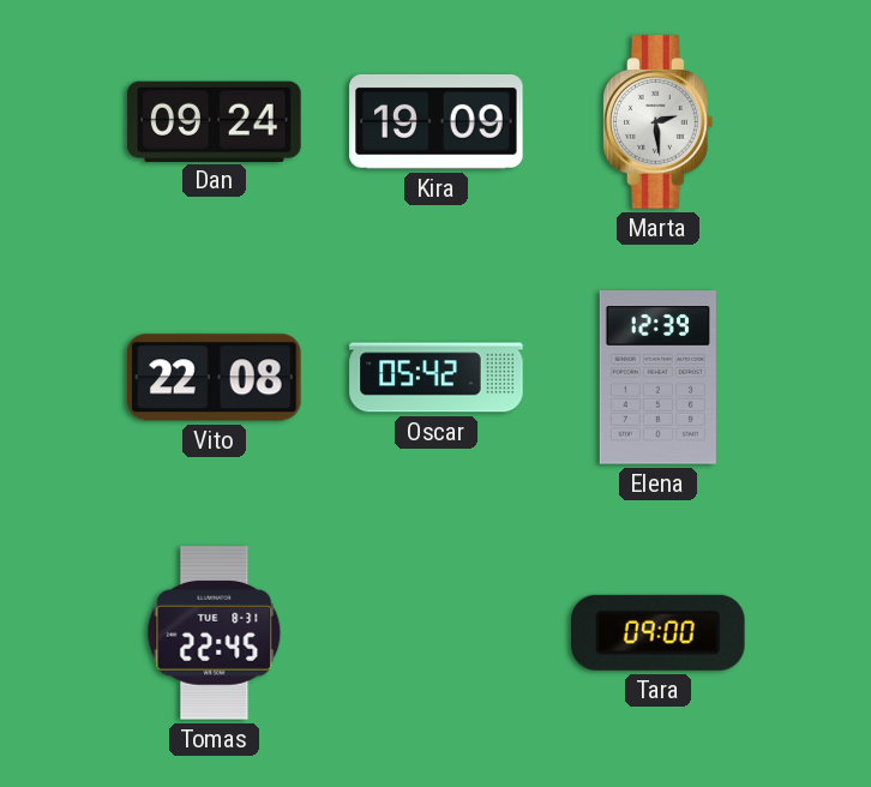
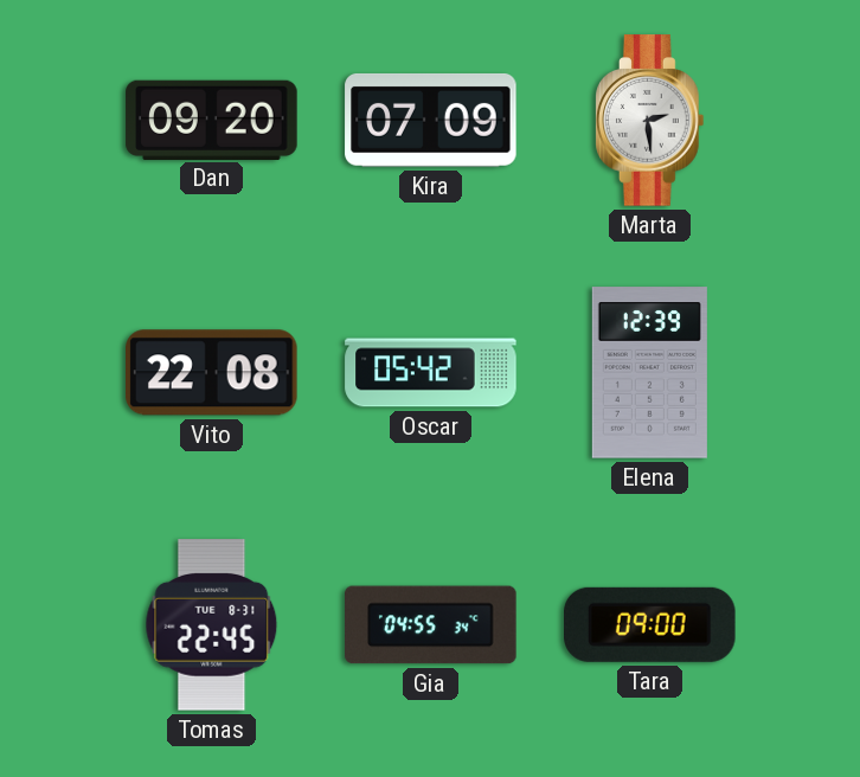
Dan: 09:24 -> 09:20 (212, 120)
Kira: 19:09 -> 07:09 (431, 121)
Gia: none -> 04:55 (431, 625)
